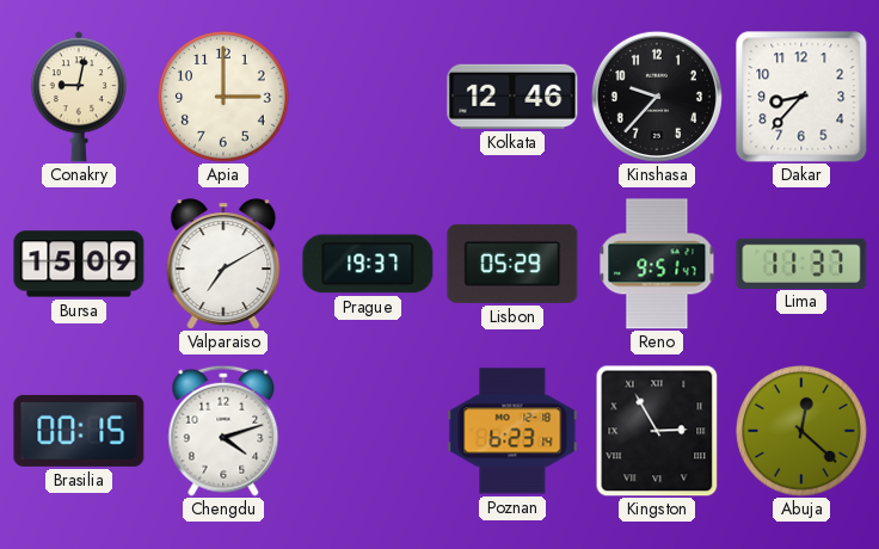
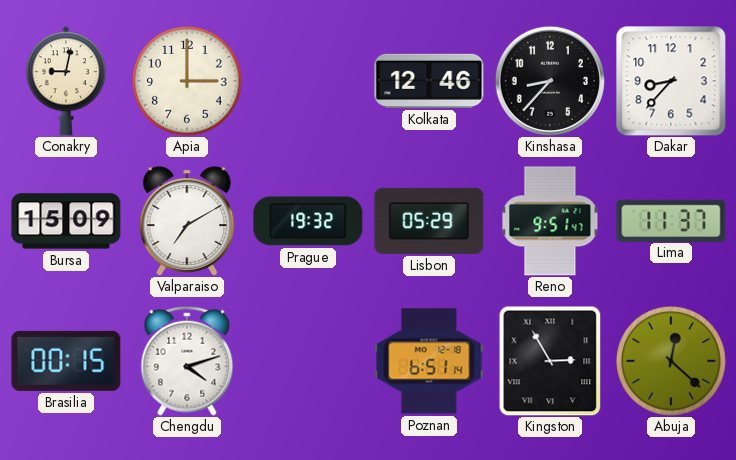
Kinshasa: 9:37 -> 8:37 (550, 81)
Prague: 19:37 -> 19:32 (308, 221)
Poznan: 6:23 -> 6:51 (429, 361)
